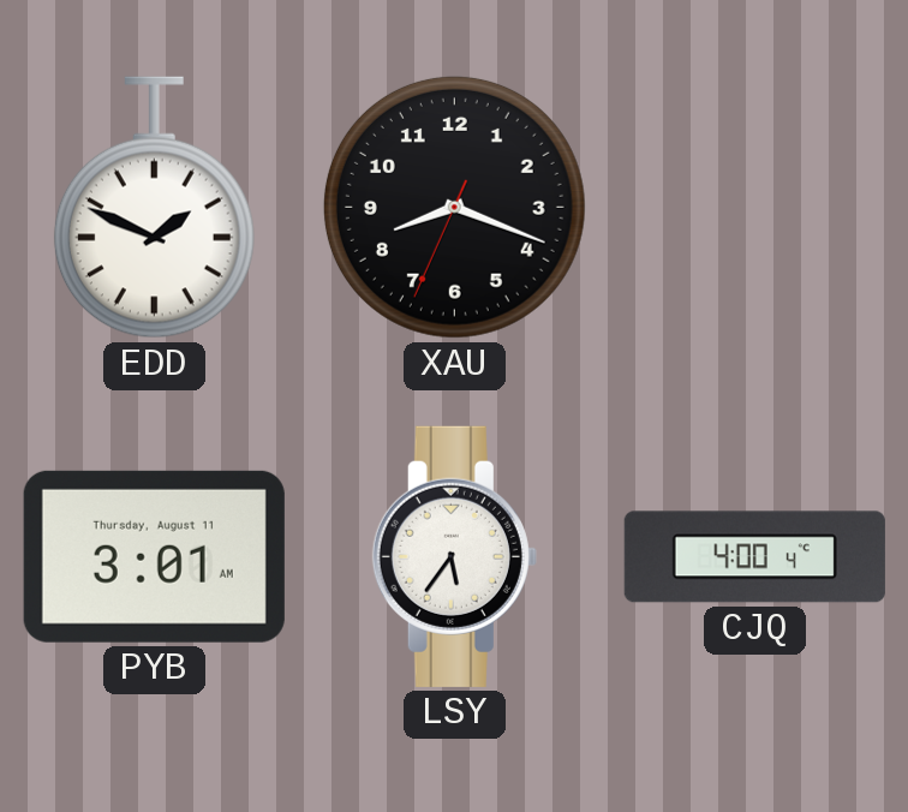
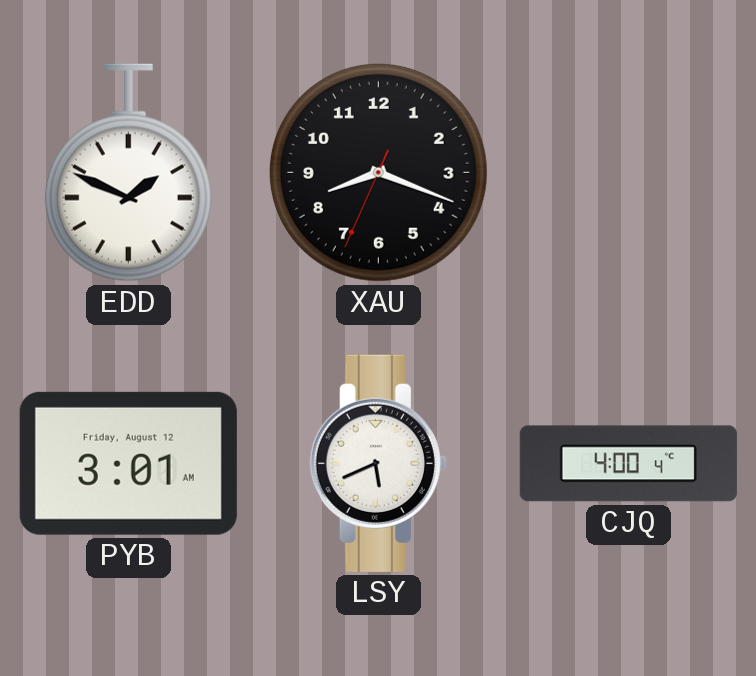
PYB date: Thursday, August 11 -> Friday, August 12 (128, 463)
LSY: 5:36 -> 5:41 (378, 463)
